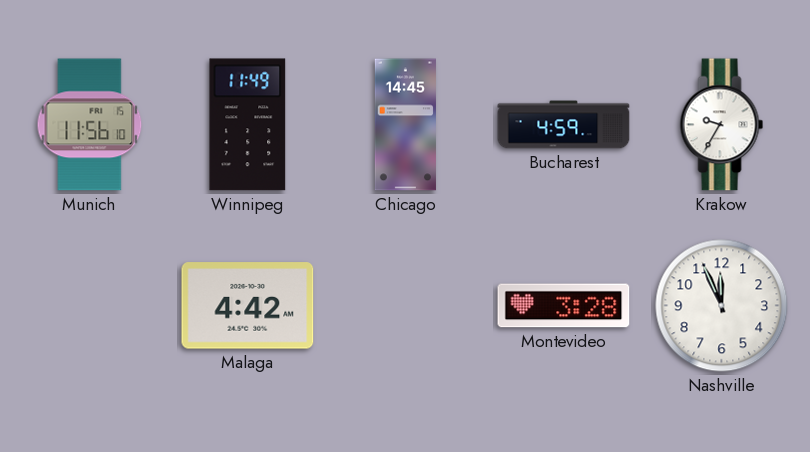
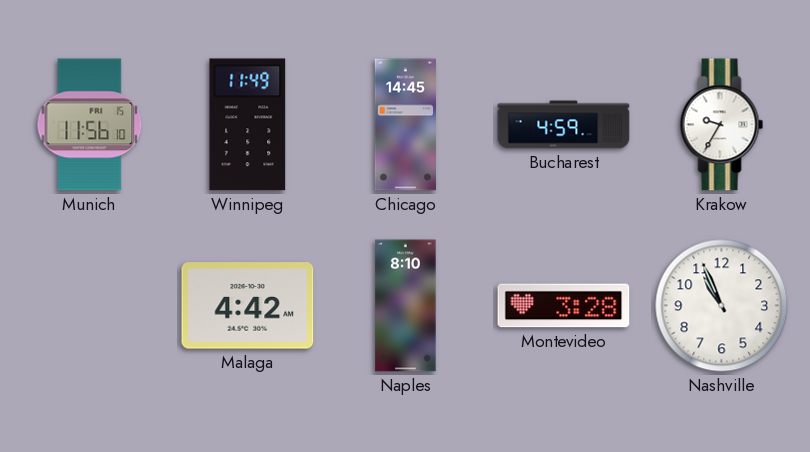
Naples: none -> 8:10 (406, 306)
Nashville: 11:56 -> 10:56 (722, 306)
